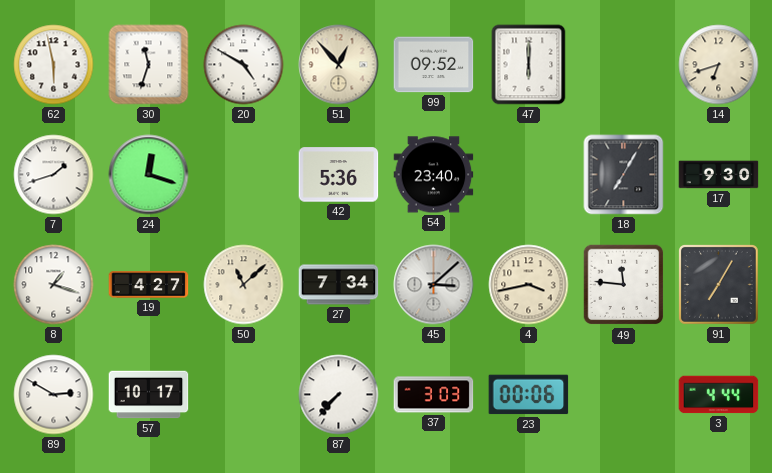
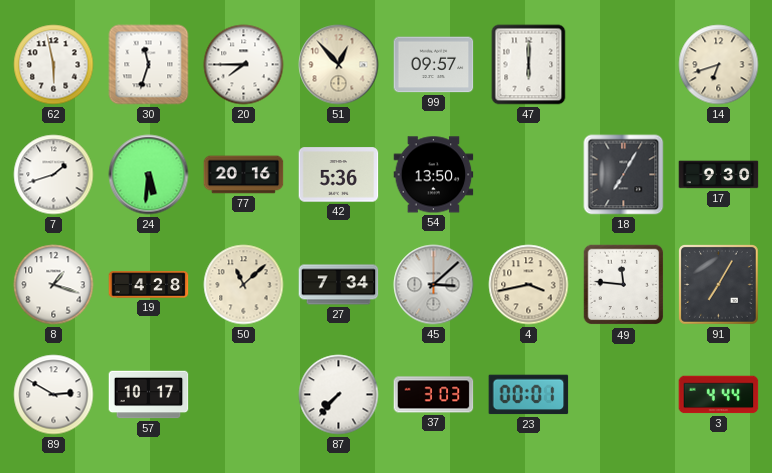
20: 4:50 -> 7:45 (244, 65)
99: 09:52 -> 09:57 (434, 65)
24: 12:18 -> 5:31 (149, 175)
77: none -> 20:16 (244, 175)
54: 23:40 -> 13:50 (434, 175)
19: 4:27 -> 4:28 (149, 285)
23: 00:06 -> 00:01 (529, 395)
